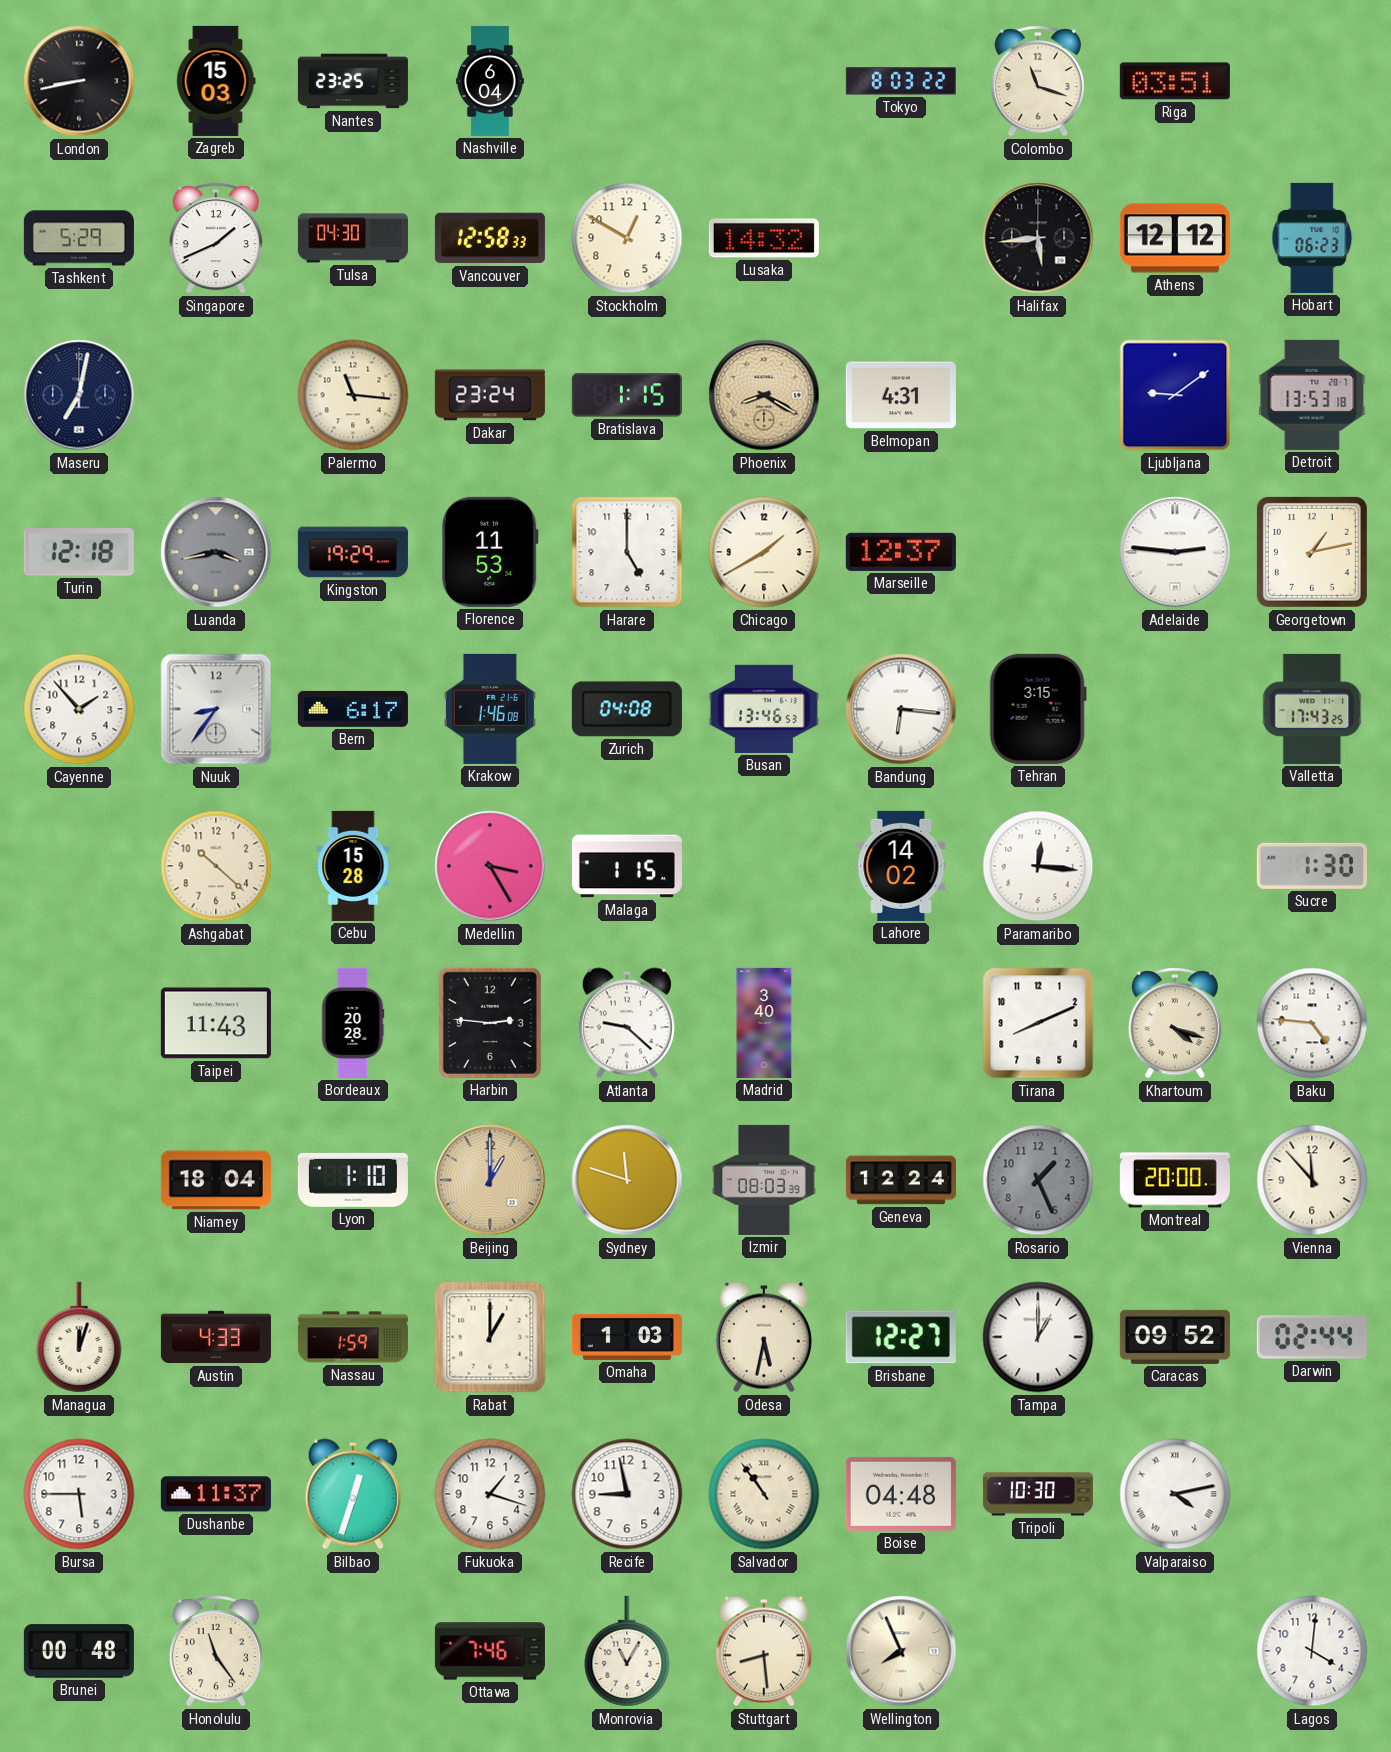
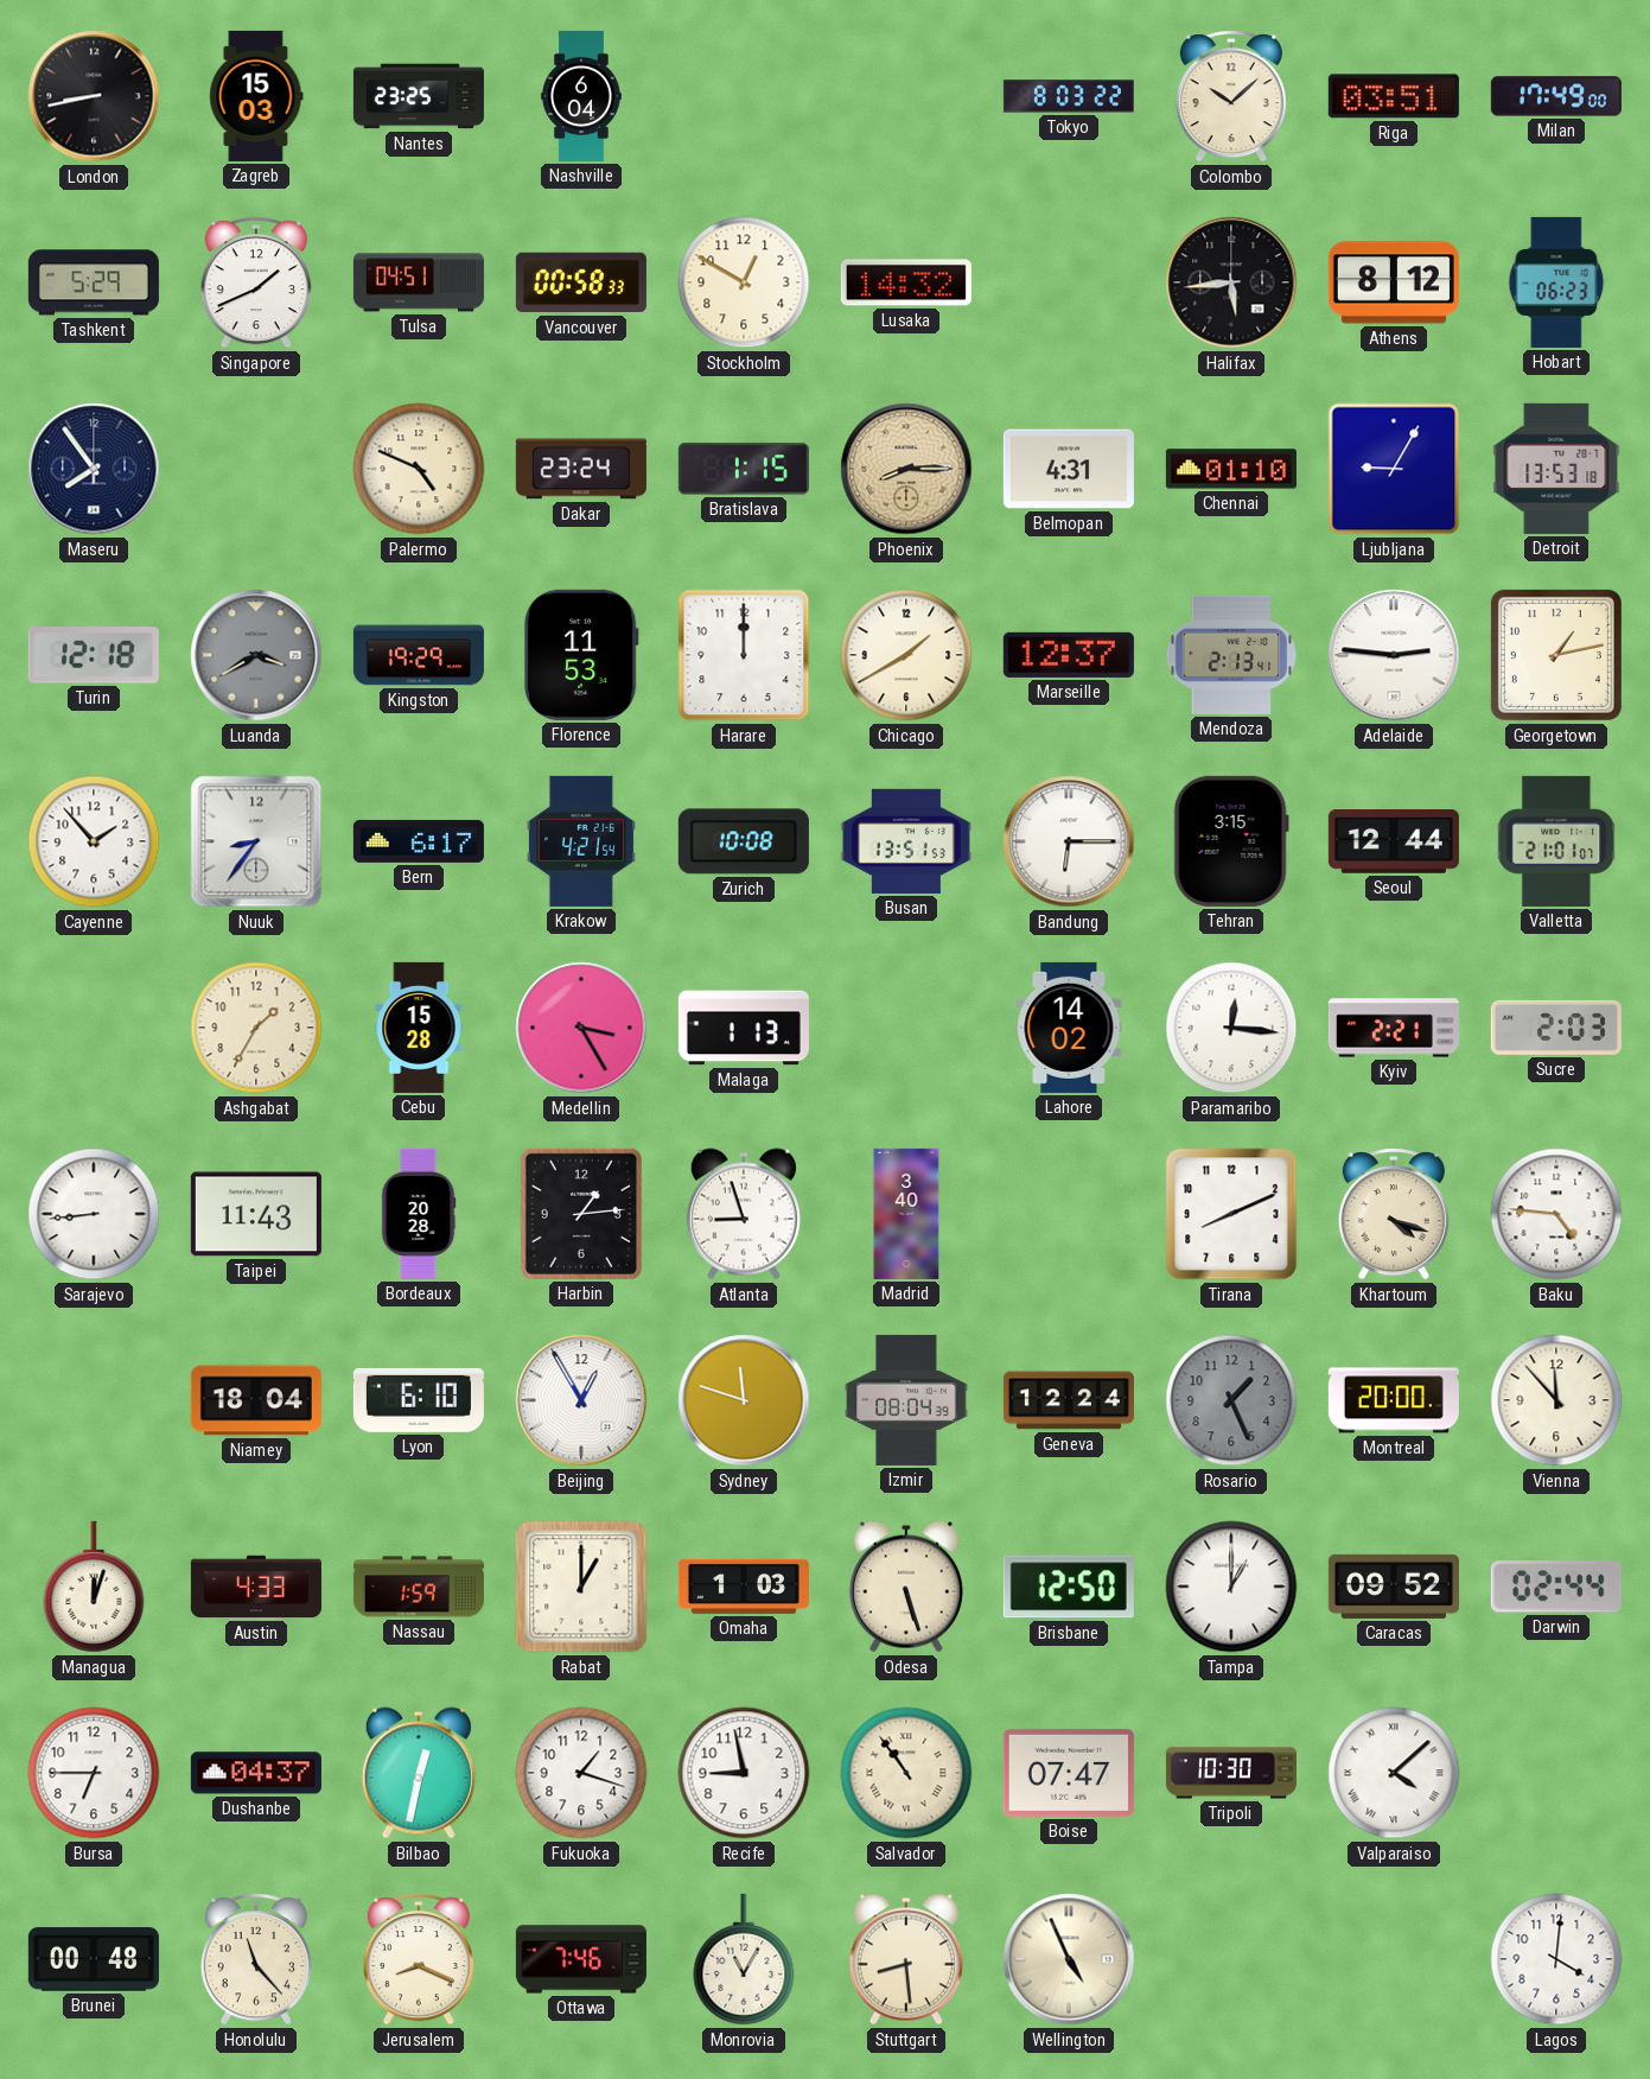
Colombo: 11:18 -> 10:08 (1231, 96)
Milan: none -> 17:49 (1556, 96)
Tulsa: 04:30 -> 04:51 (419, 282)
Vancouver: 12:58 -> 00:58 (581, 282)
Athens: 12:12 -> 8:12 (1394, 282)
Maseru: 7:02 -> 7:54 (94, 469)
Palermo: 11:16 -> 4:49 (419, 469)
Phoenix: 8:20 -> 8:15 (906, 469)
Chennai: none -> 01:10 (1231, 469)
Ljubljana: 9:09 -> 9:05 (1394, 469)
Luanda: 3:43 -> 3:40 (256, 655)
Harare: 5:00 -> 12:00 (744, 655)
Mendoza: none -> 2:13 (1231, 655)
Krakow: 1:46 -> 4:21 (581, 841)
Zurich: 04:08 -> 10:08 (744, 841)
Busan: 13:46 -> 13:51 (906, 841)
Bandung: 6:16 -> 6:15 (1069, 841)
Seoul: none -> 12:44 (1394, 843)
Valletta: 17:43 -> 21:01 (1556, 841)
Ashgabat: 10:22 -> 1:35 (256, 1028)
Malaga: 1:15 -> 1:13 (744, 1028)
Kyiv: none -> 2:21 (1394, 1028)
Sucre: 1:30 -> 2:03 (1556, 1028)
Sarajevo: none -> 8:44 (94, 1214)
Harbin: 2:46 -> 1:14 (581, 1214)
Atlanta: 9:22 -> 8:57 (744, 1214)
Lyon: 1:10 -> 6:10 (419, 1400)
Beijing: 1:00 -> 12:55 (581, 1400)
Beijing dial: champagne -> white (581, 1400)
Izmir: 08:03 -> 08:04 (906, 1400)
Odesa: 5:32 -> 5:27 (906, 1587)
Brisbane: 12:27 -> 12:50 (1069, 1587)
Bursa: 5:45 -> 6:45 (94, 1773)
Dushanbe: 11:37 -> 04:37 (256, 1773)
Bilbao: 12:33 -> 12:32 (419, 1773)
Boise: 04:48 -> 07:47 (1069, 1773)
Valparaiso: 4:13 -> 4:08 (1394, 1773)
Honolulu: 11:24 -> 11:23 (256, 1959)
Jerusalem: none -> 8:19 (419, 1959)
Wellington: 7:56 -> 4:56 (1069, 1959)
